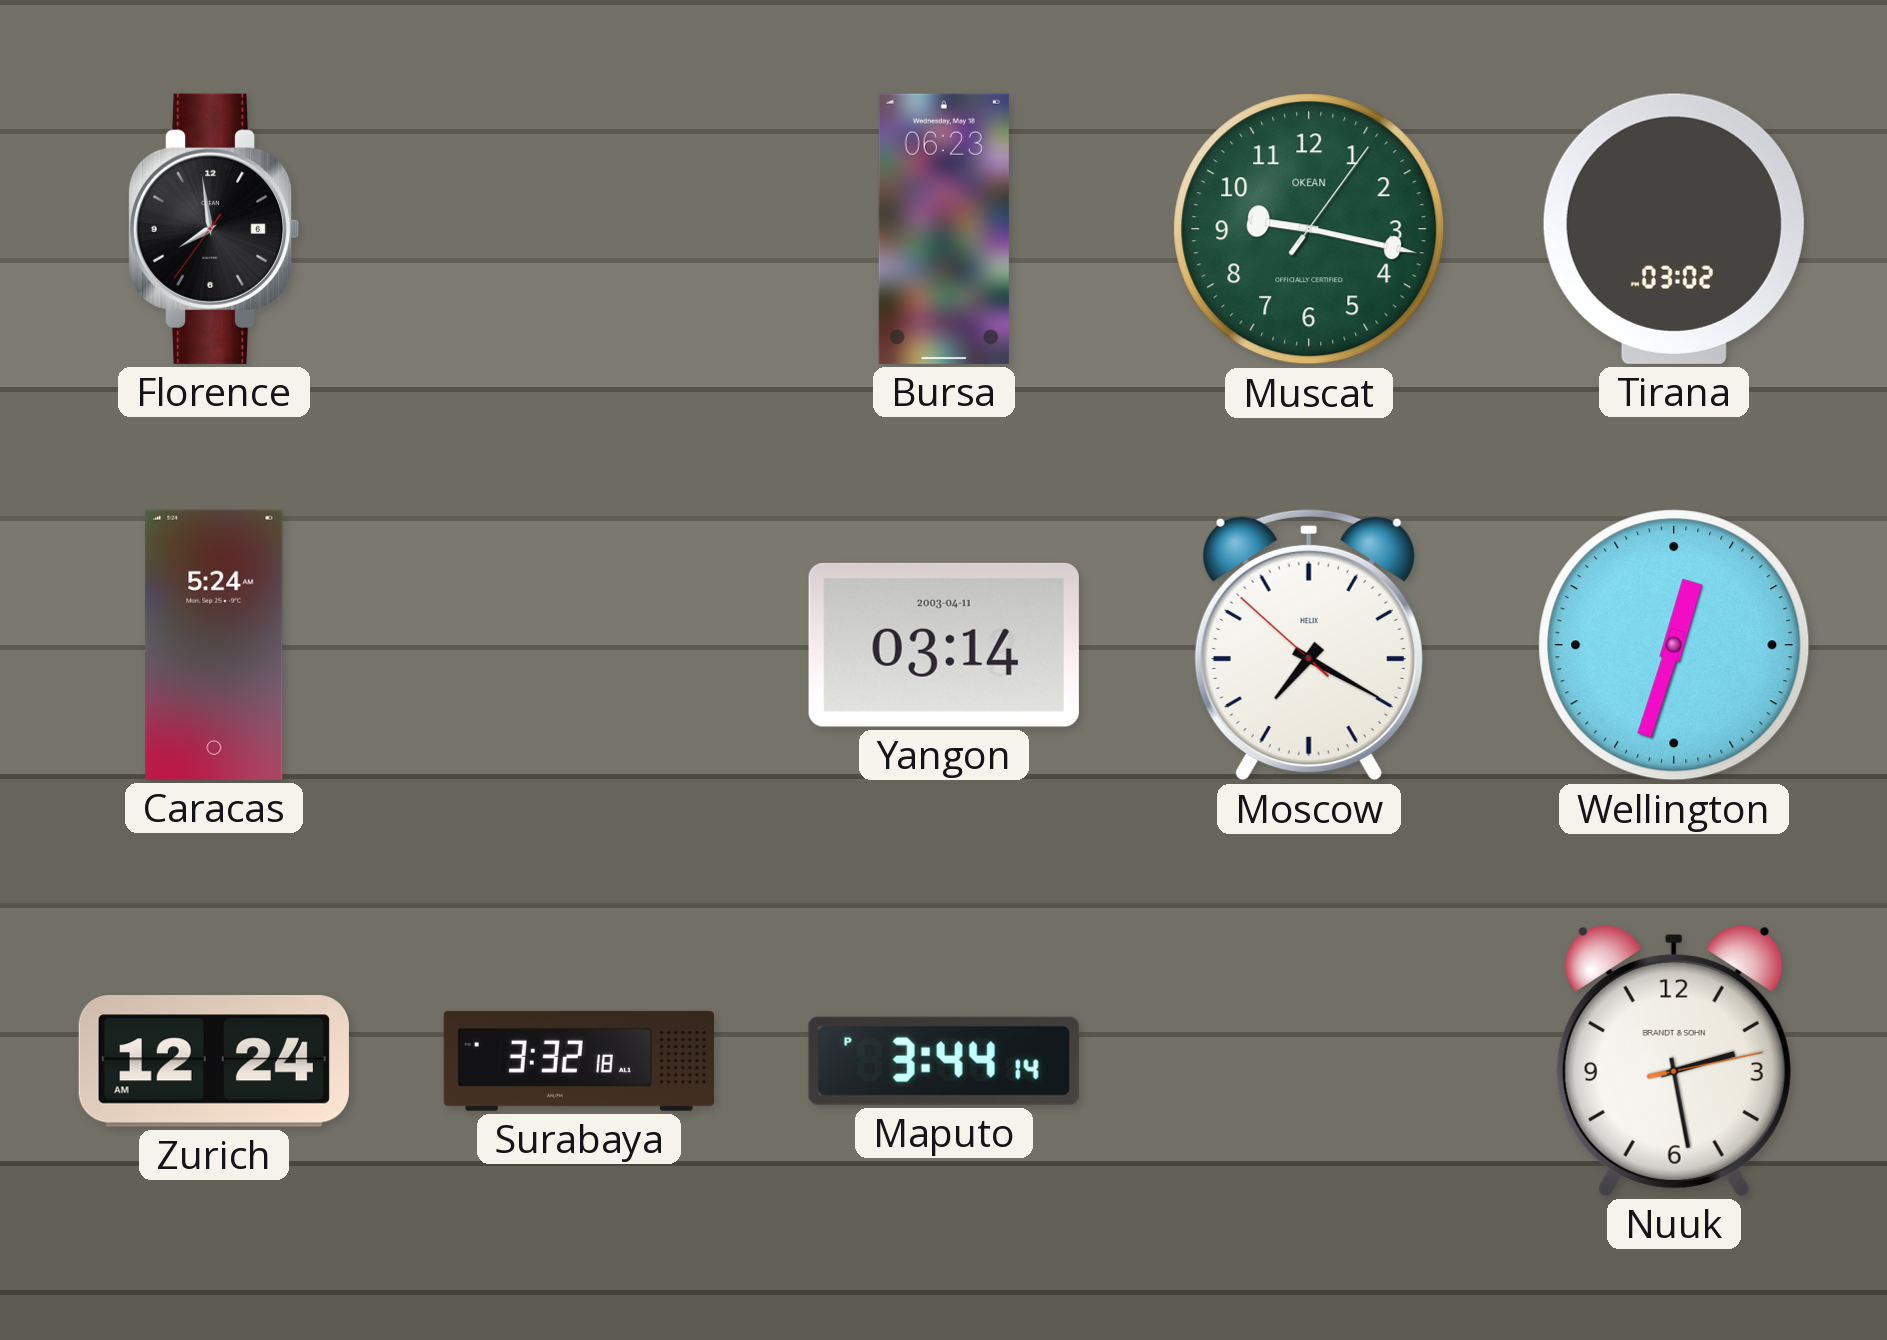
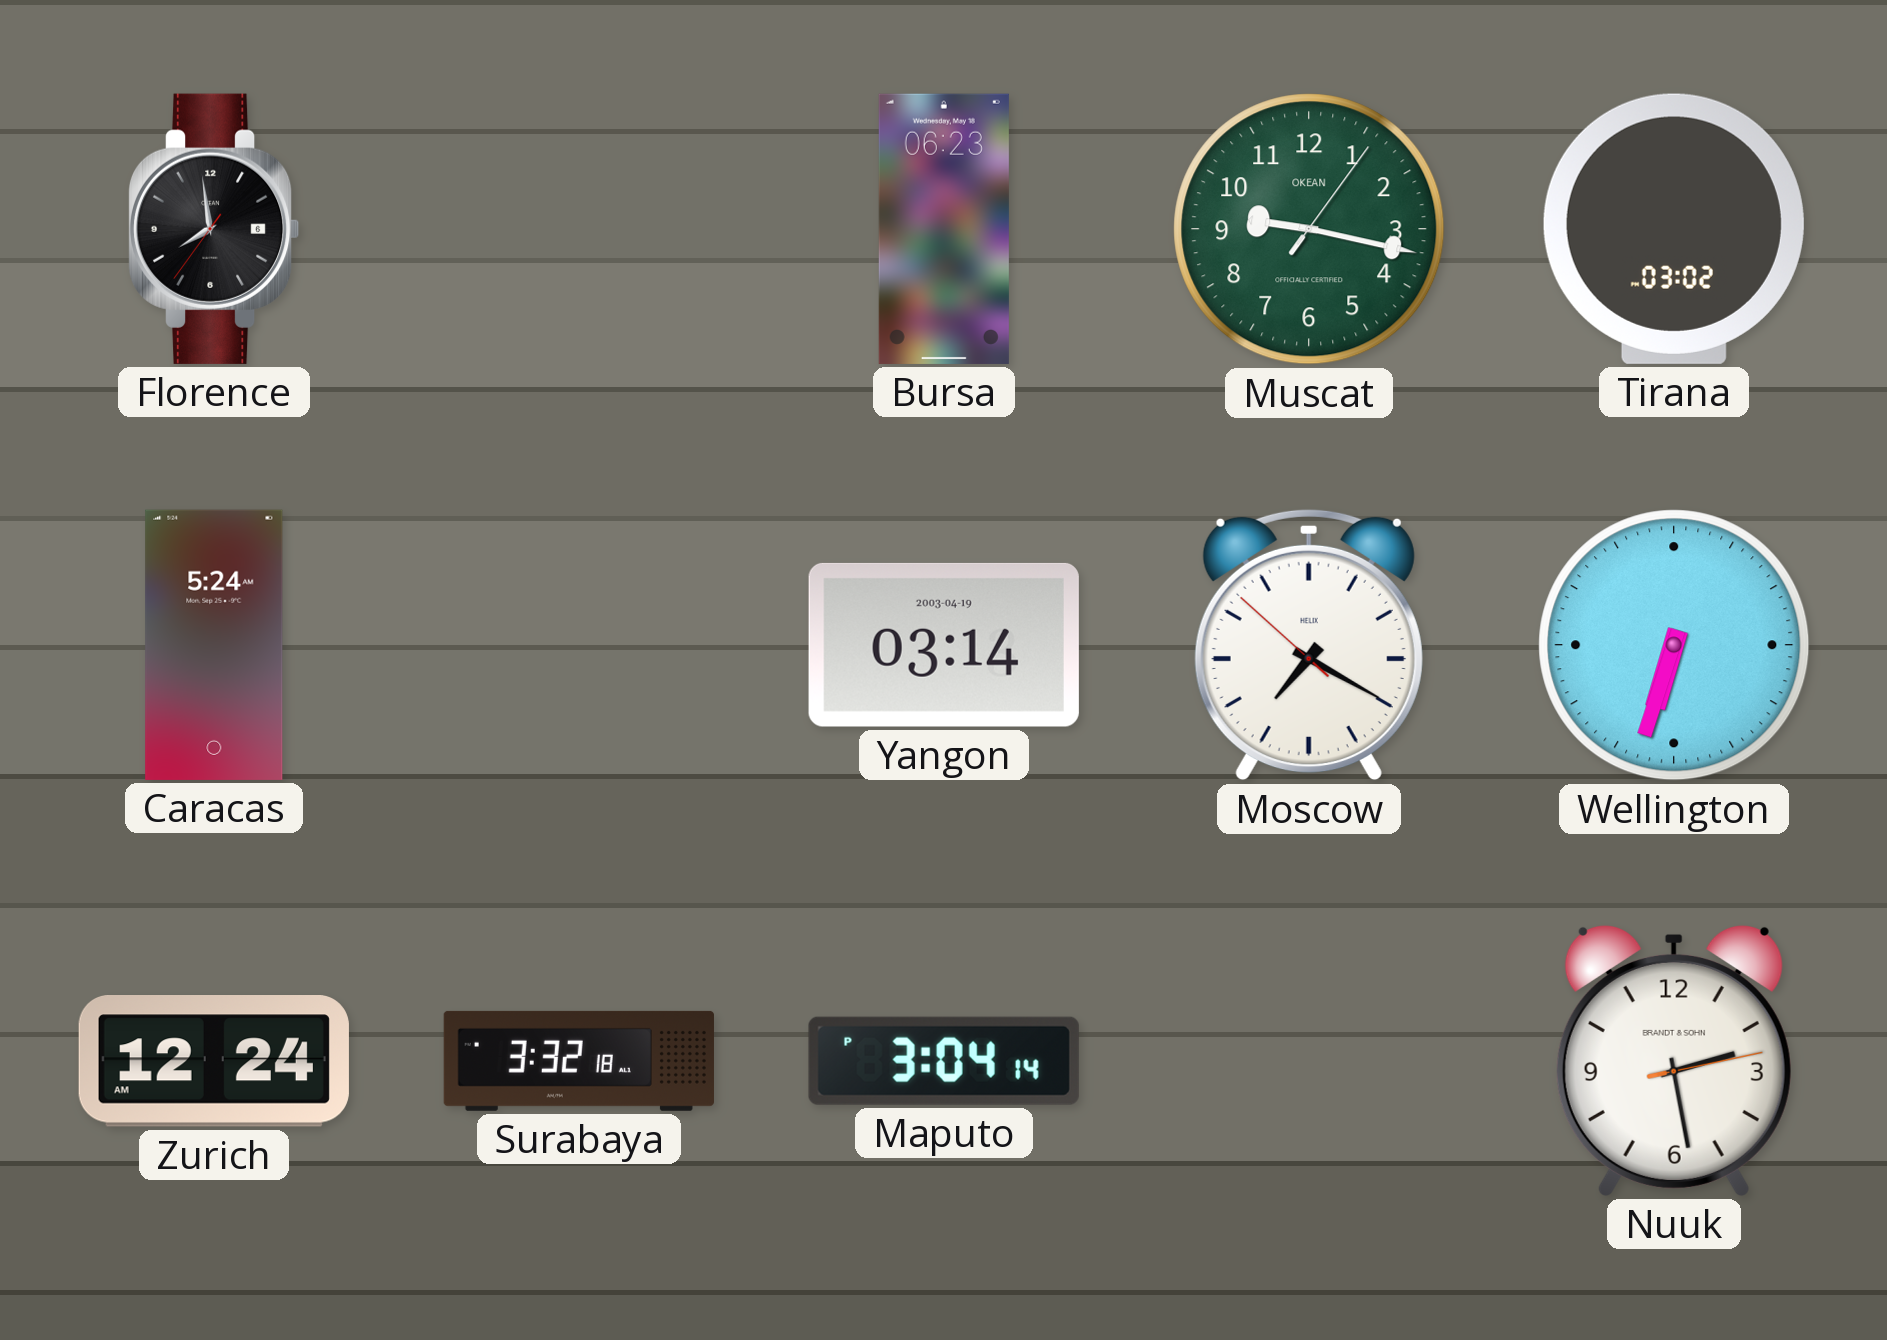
Yangon date: 2003-04-11 -> 2003-04-19 (944, 645)
Wellington: 12:33 -> 6:33 (1674, 645)
Maputo: 3:44 -> 3:04 (944, 1061)
